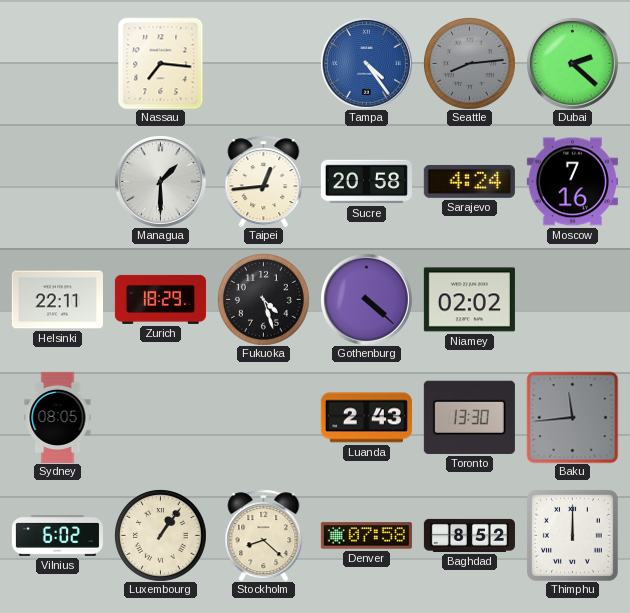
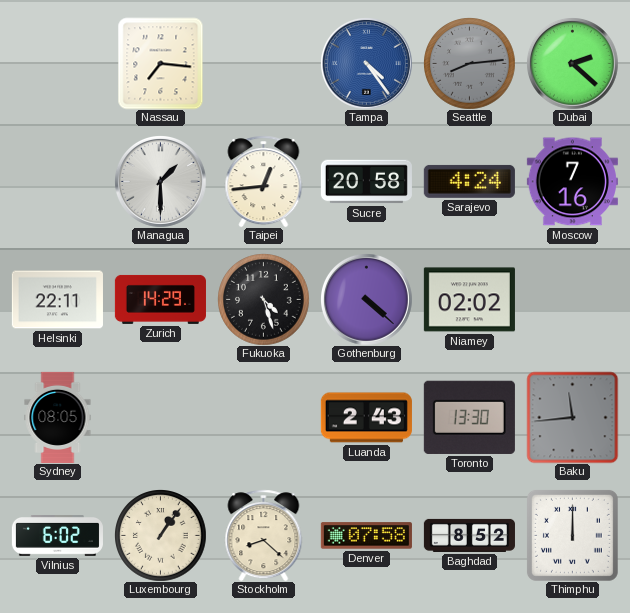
Zurich: 18:29 -> 14:29 (160, 299)
